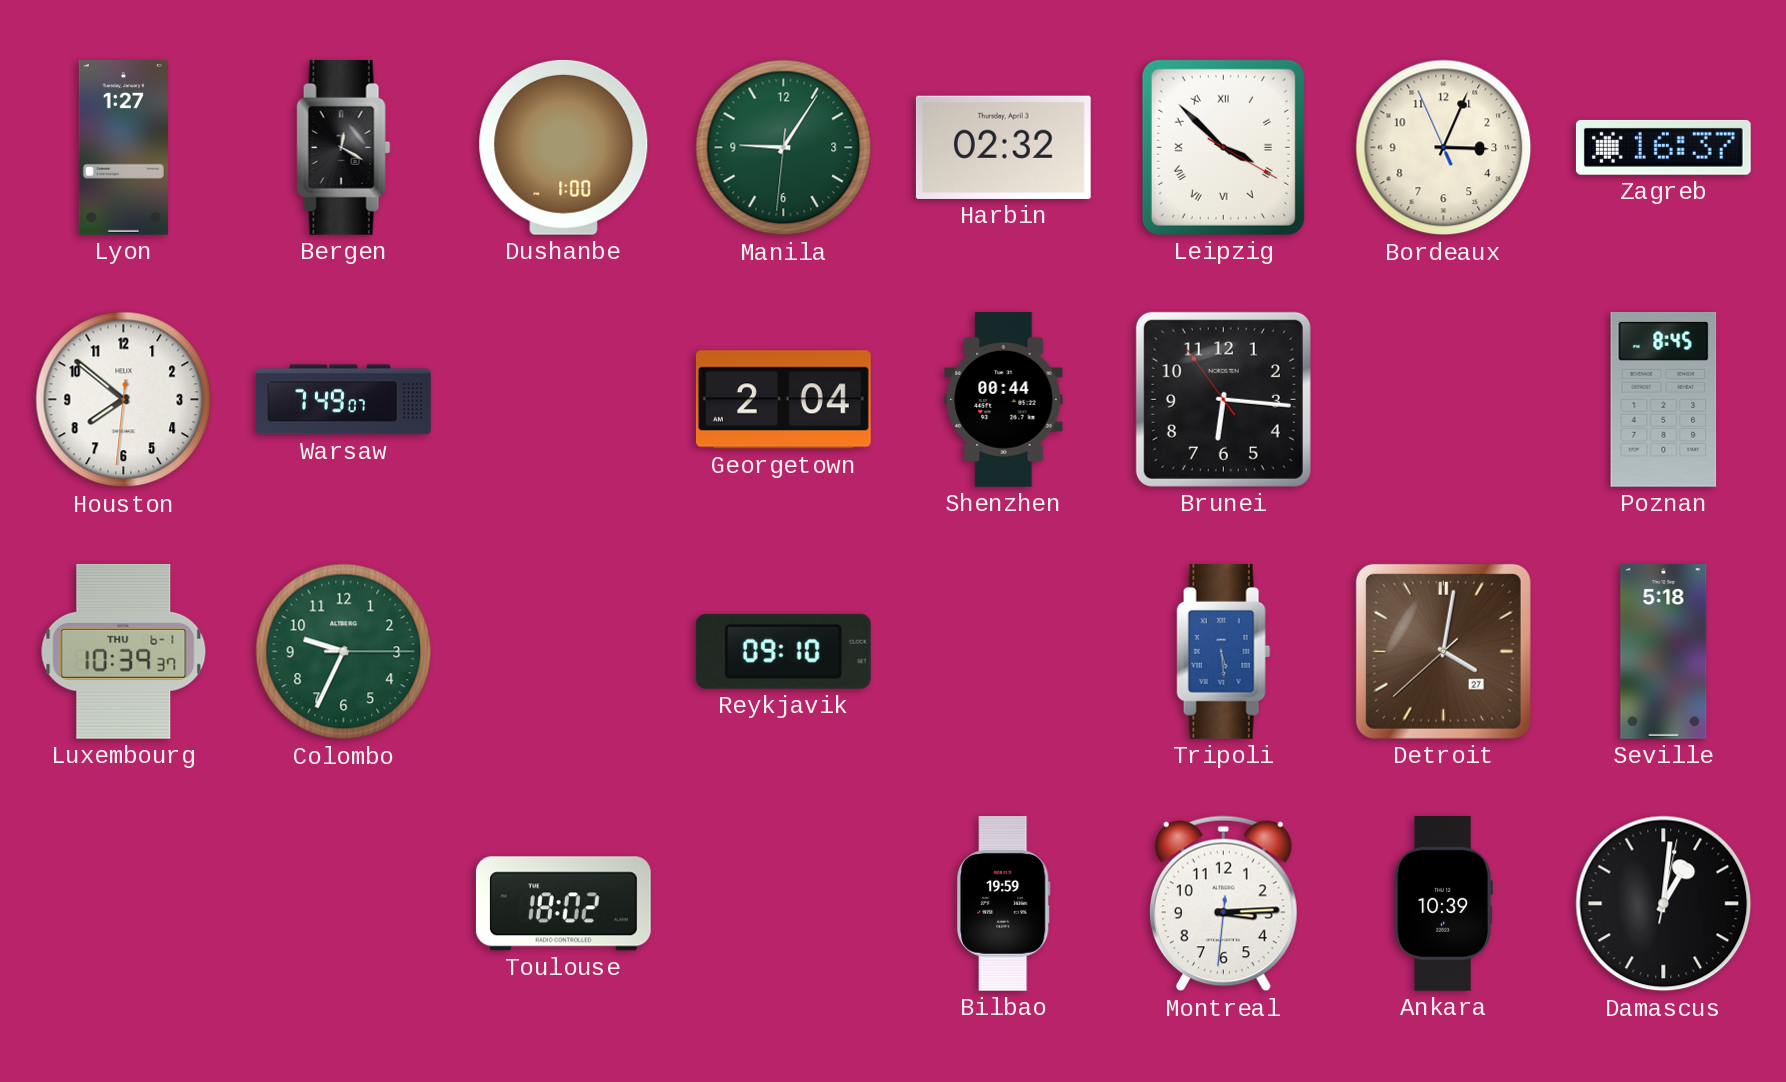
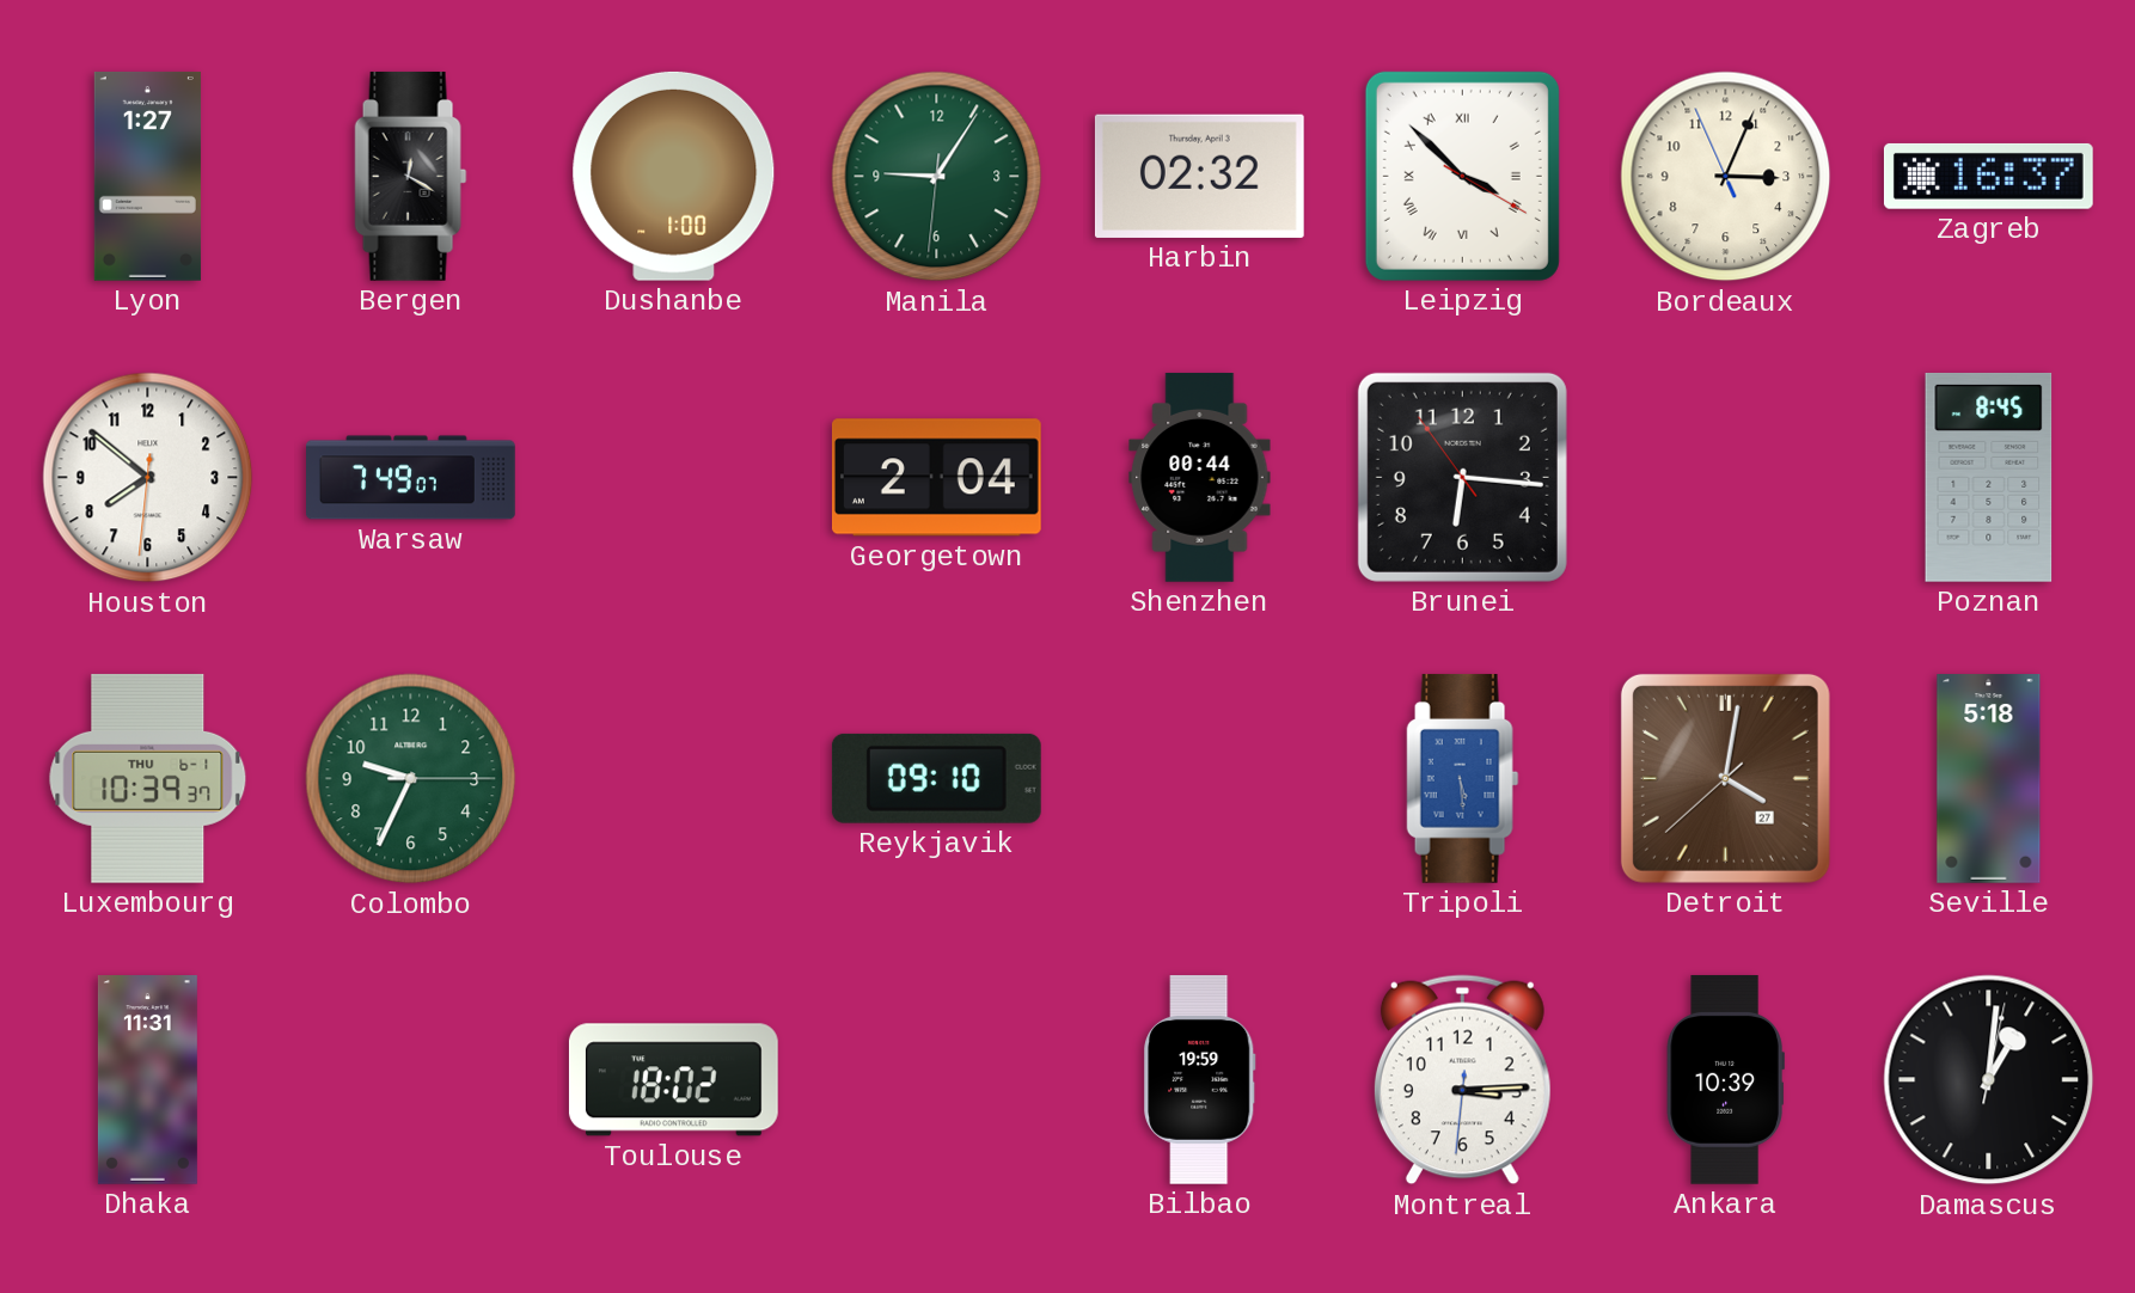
Dhaka: none -> 11:31 (147, 1080)
